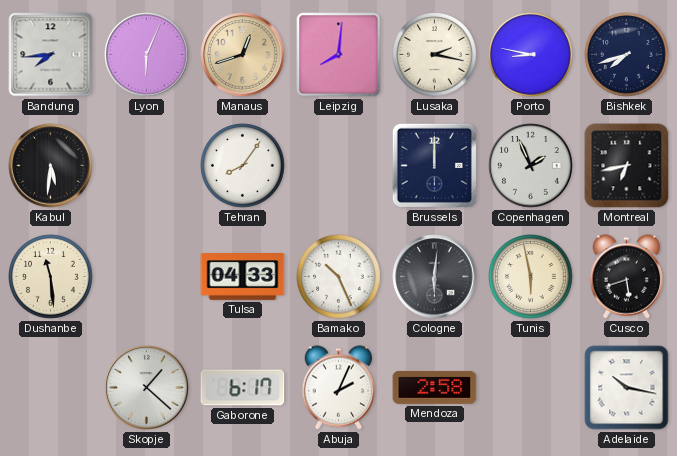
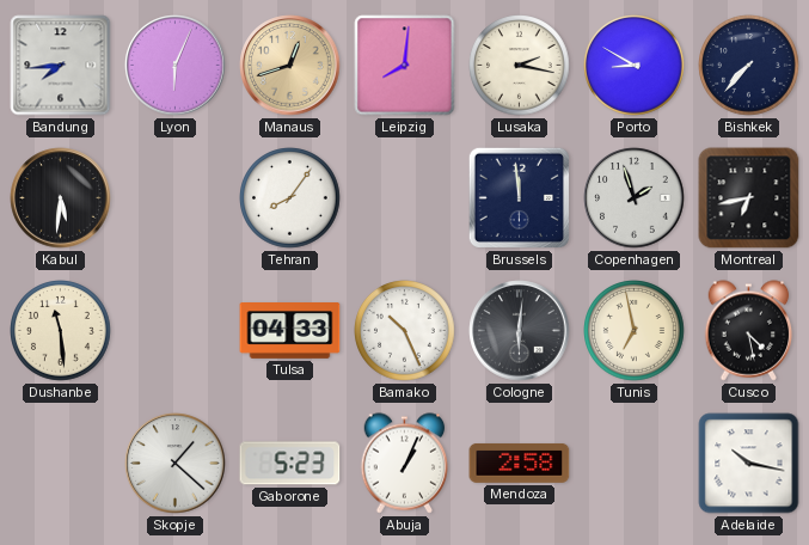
Porto: 8:47 -> 8:50 (635, 66)
Bishkek: 7:42 -> 7:37 (749, 66)
Brussels: 12:00 -> 11:59 (519, 197)
Copenhagen: 1:56 -> 1:57 (635, 198)
Tunis: 5:58 -> 6:58 (635, 331)
Cusco: 5:42 -> 4:28 (749, 331)
Gaborone: 6:17 -> 5:23 (290, 464)
Abuja: 2:04 -> 1:04 (405, 464)
